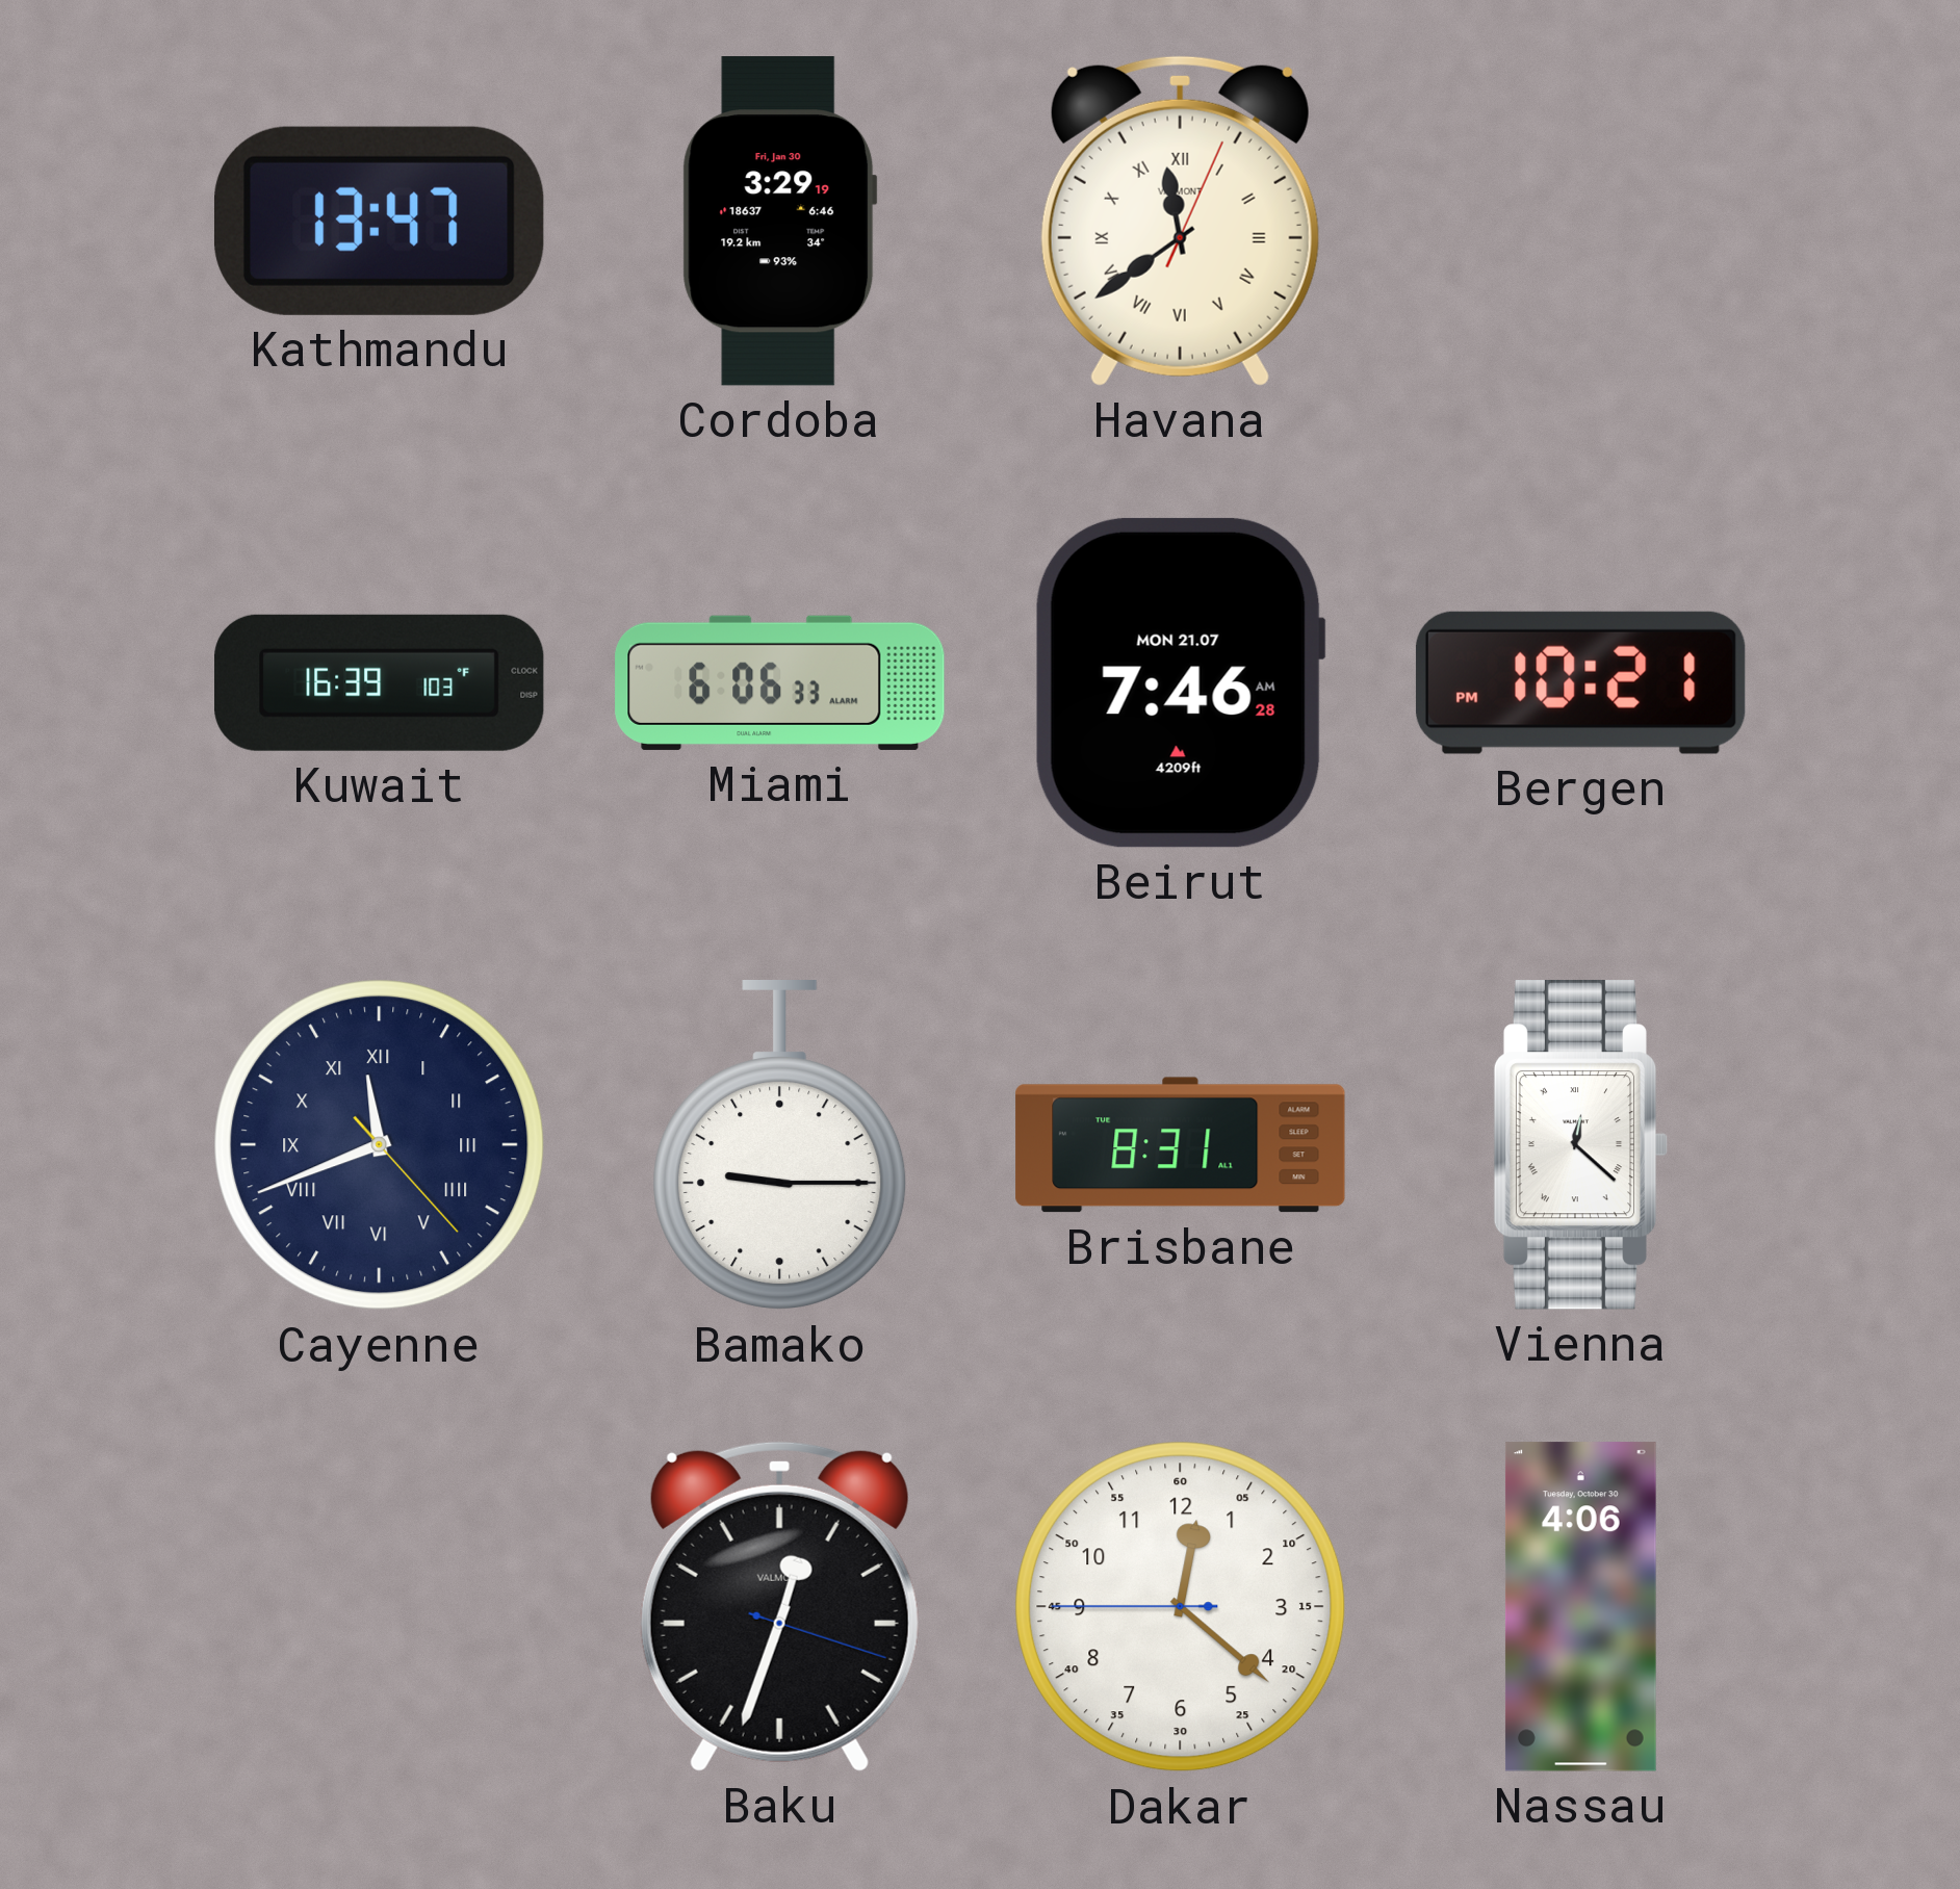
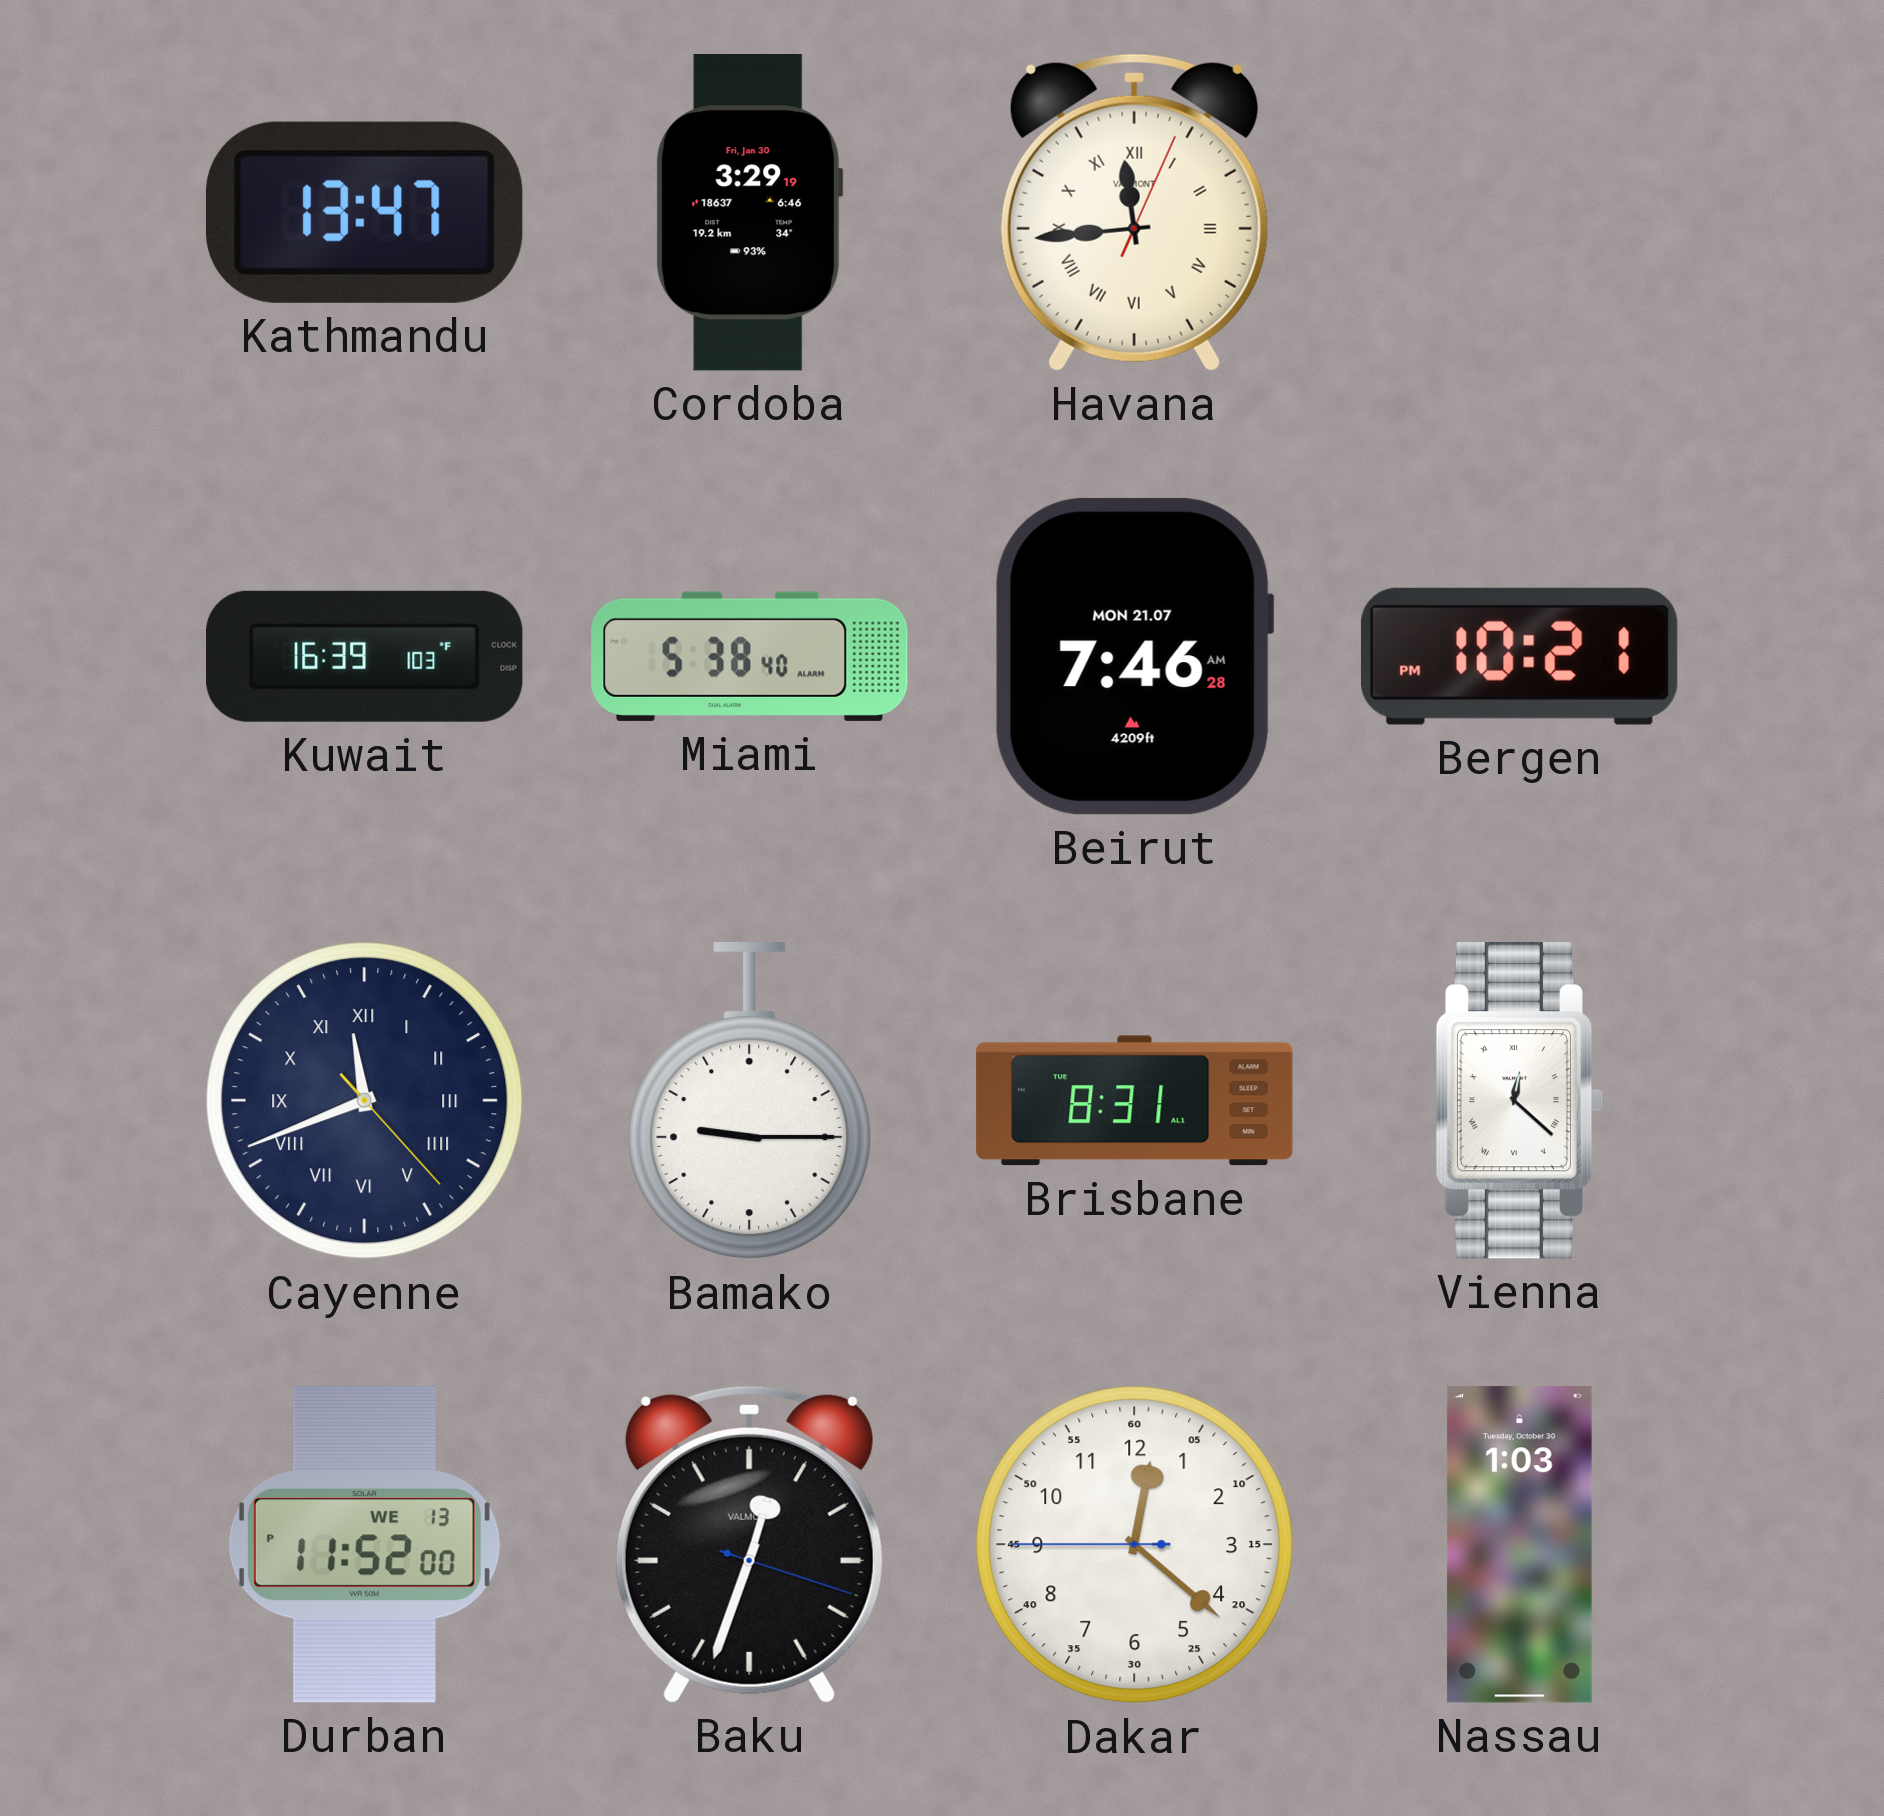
Havana: 11:39 -> 11:44 (1134, 212)
Miami: 6:06 -> 5:38 (750, 656)
Durban: none -> 11:52 (364, 1545)
Nassau: 4:06 -> 1:03 (1519, 1545)
